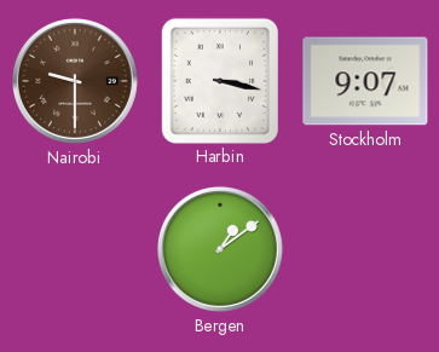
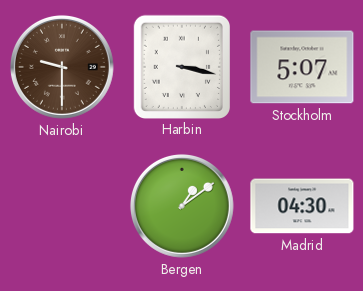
Stockholm: 9:07 -> 5:07 (302, 67)
Madrid: none -> 04:30 (302, 206)
